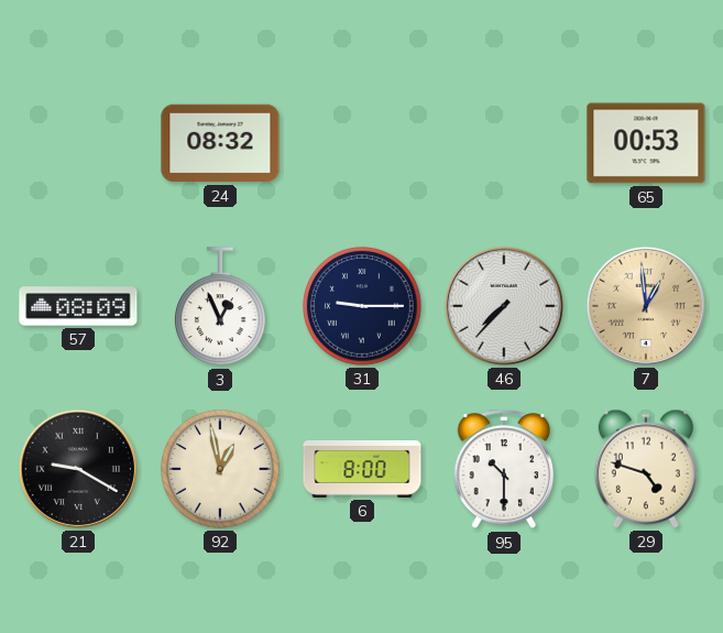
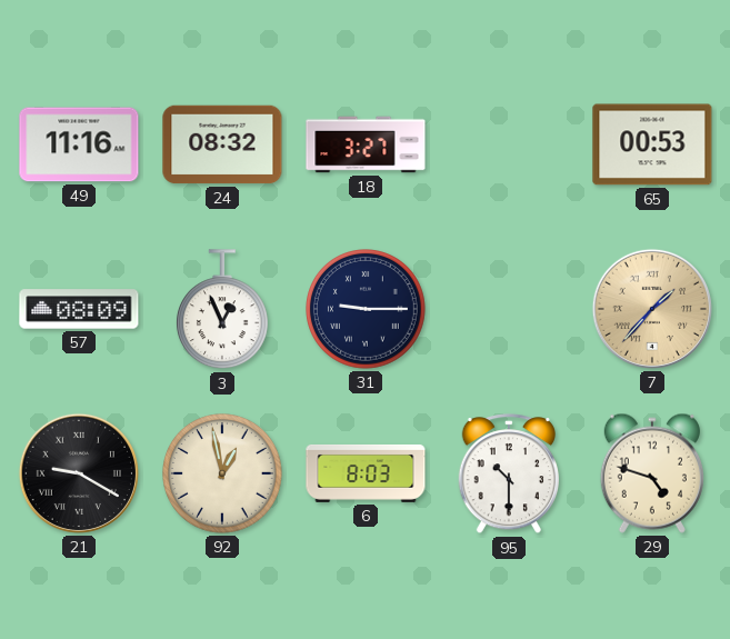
49: none -> 11:16 (79, 144)
18: none -> 3:27 (366, 144)
46: 7:37 -> none (504, 306)
7: 12:59 -> 1:37 (652, 309)
6: 8:00 -> 8:03 (366, 473)
